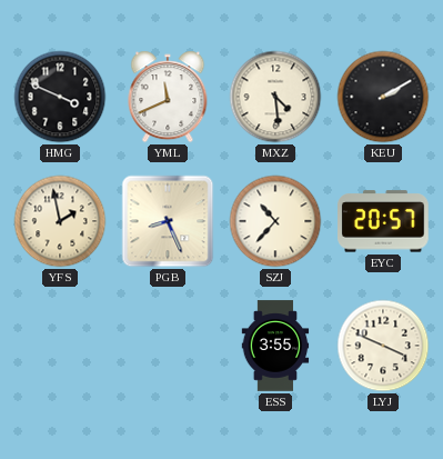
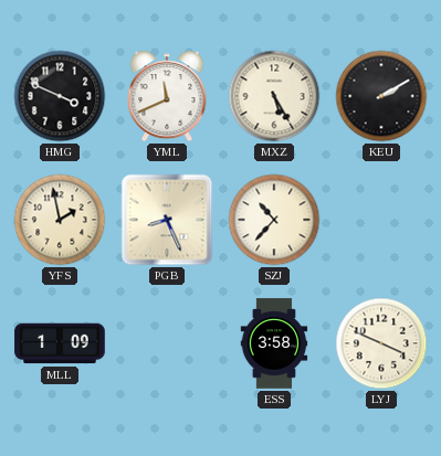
MXZ: 4:29 -> 5:25 (274, 96)
EYC: 20:57 -> none (383, 221)
MLL: none -> 1:09 (60, 343)
ESS: 3:55 -> 3:58 (274, 343)
